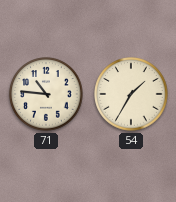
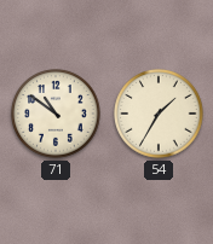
71: 10:46 -> 10:51 (56, 114)
